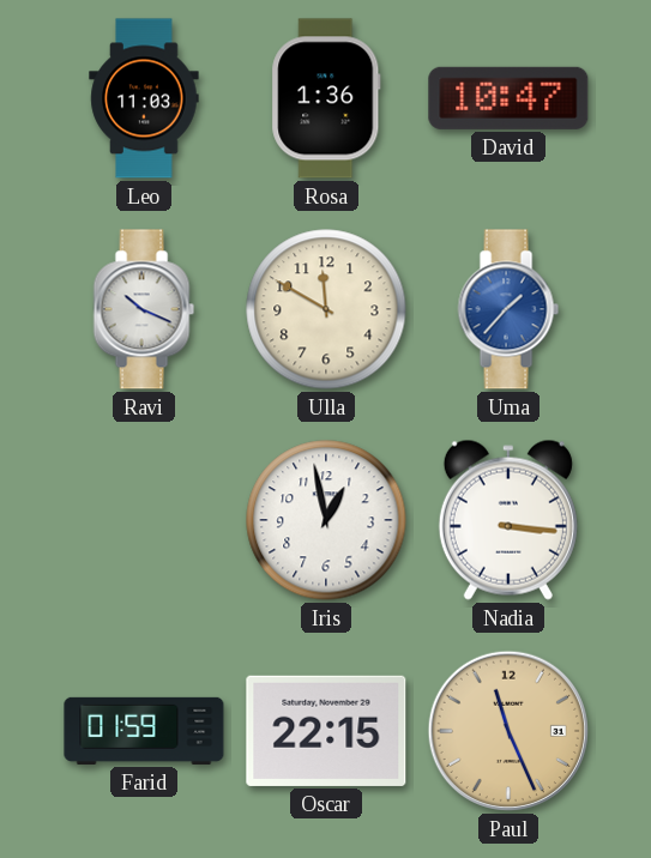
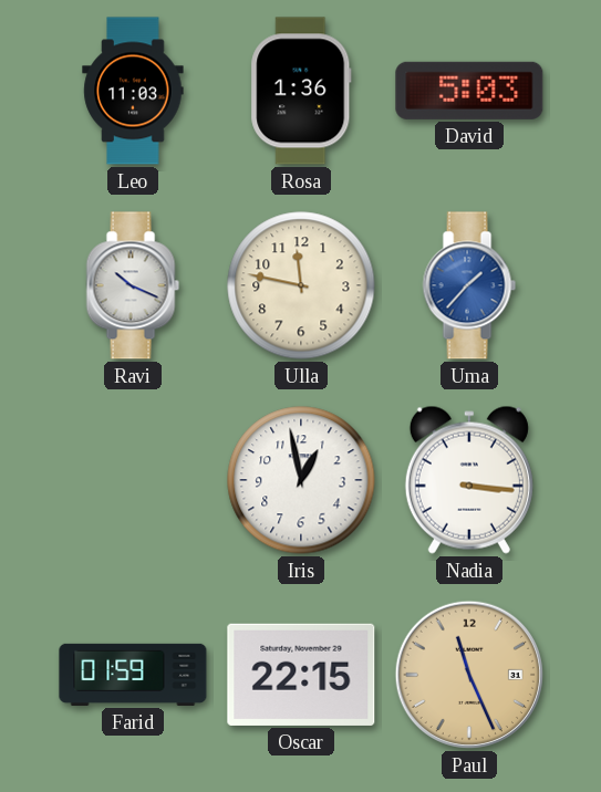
David: 10:47 -> 5:03 (469, 91)
Ulla: 11:50 -> 11:47 (301, 285)
